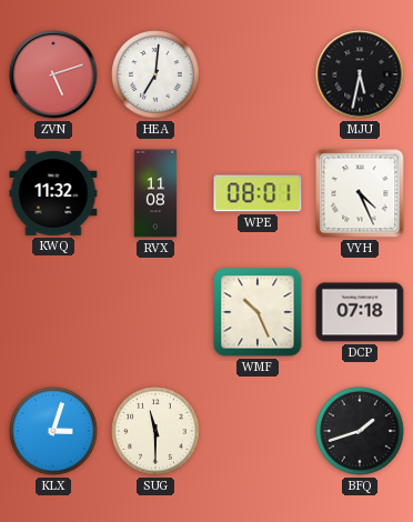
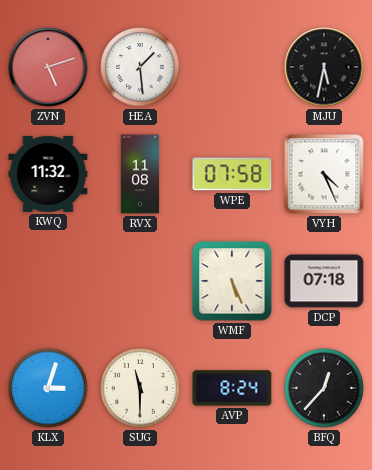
HEA: 7:01 -> 1:29 (140, 67)
WPE: 08:01 -> 07:58 (232, 174)
WMF: 10:26 -> 5:26 (232, 281)
AVP: none -> 8:24 (232, 388)
BFQ: 1:42 -> 12:37 (324, 388)
